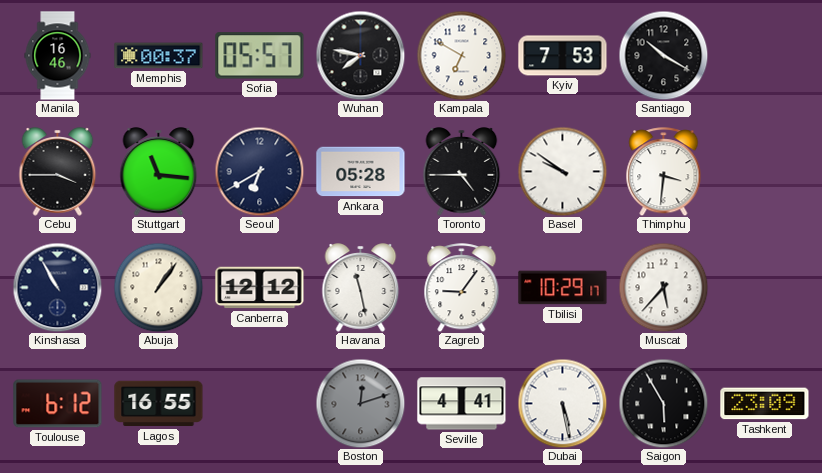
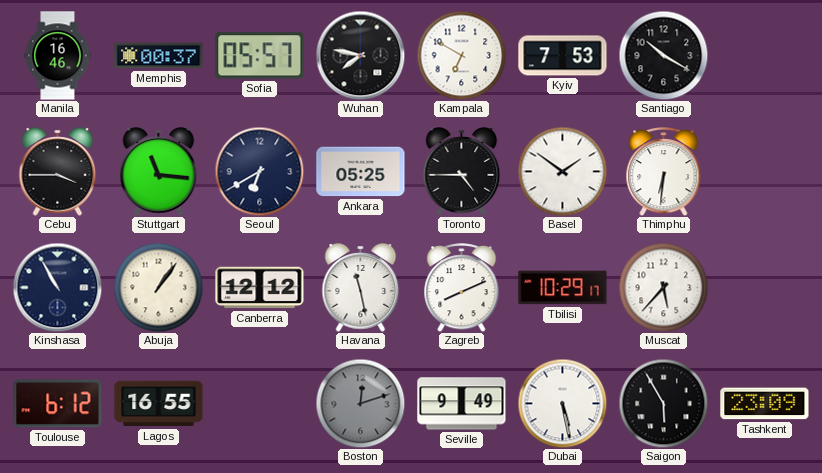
Ankara: 05:28 -> 05:25 (361, 172)
Basel: 9:51 -> 1:51 (562, 171)
Thimphu: 3:31 -> 6:31 (664, 172)
Zagreb: 9:06 -> 8:11 (462, 288)
Seville: 4:41 -> 9:49 (462, 404)
